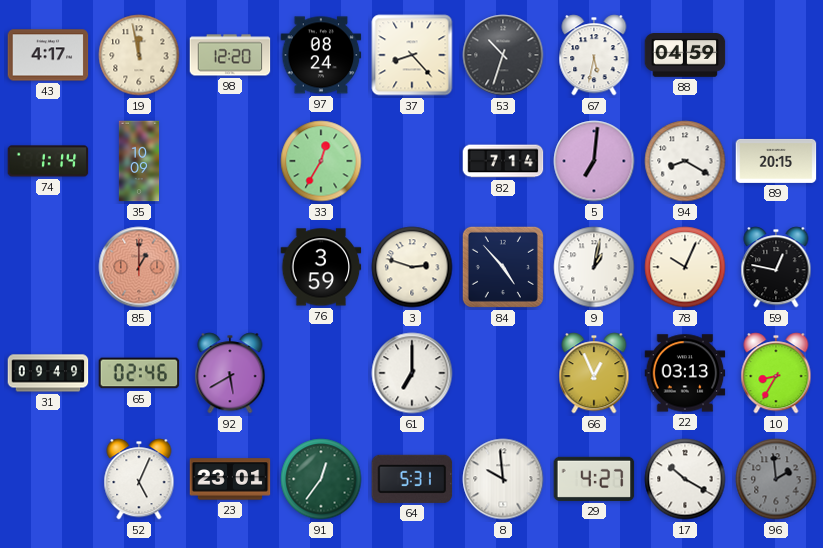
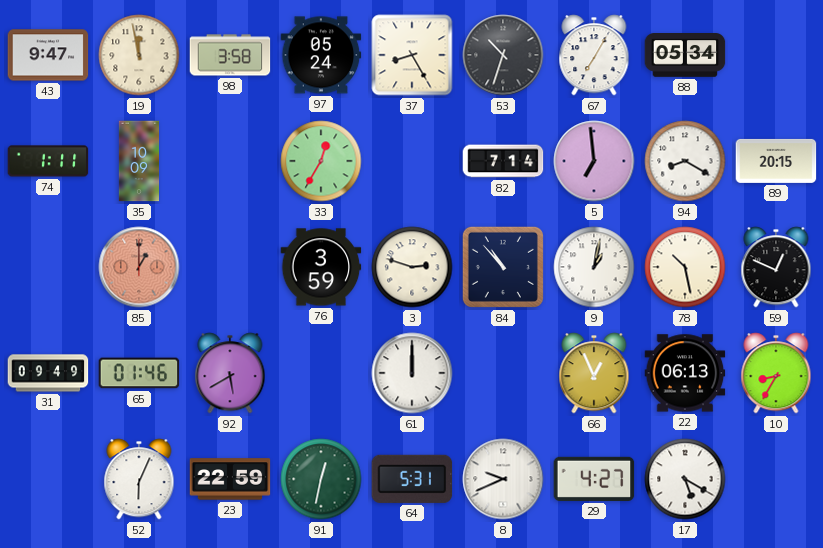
43: 4:17 -> 9:47 (48, 55)
98: 12:20 -> 3:58 (230, 55)
97: 08:24 -> 05:24 (321, 55)
37: 8:23 -> 8:25 (412, 55)
67: 5:32 -> 7:05 (594, 55)
88: 04:59 -> 05:34 (685, 56)
74: 1:14 -> 1:11 (48, 161)
5: 7:01 -> 6:59 (594, 161)
84: 4:53 -> 10:53 (503, 267)
78: 10:04 -> 10:28 (685, 267)
59: 12:47 -> 12:49 (776, 267)
65: 02:46 -> 01:46 (139, 373)
61: 7:00 -> 12:00 (412, 373)
22: 03:13 -> 06:13 (685, 373)
52: 5:04 -> 6:04 (139, 479)
23: 23:01 -> 22:59 (230, 479)
91: 12:36 -> 12:32 (321, 479)
8: 9:59 -> 9:41 (503, 479)
17: 10:20 -> 5:20 (685, 479)
96: 1:59 -> none (776, 479)
